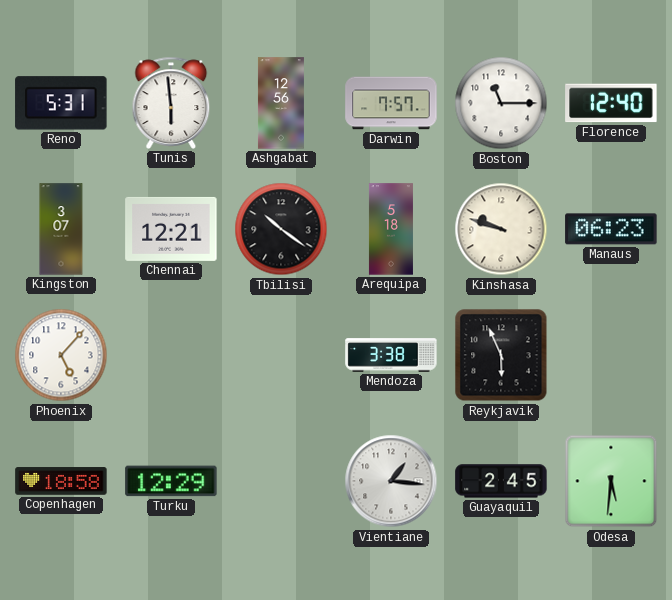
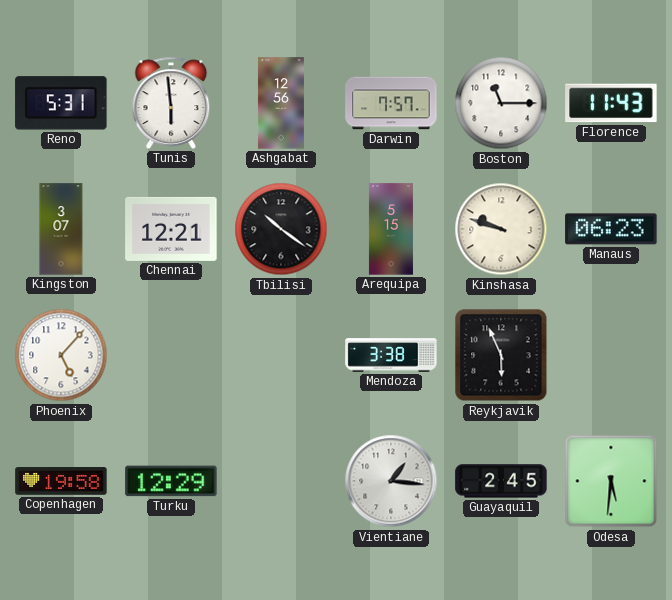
Florence: 12:40 -> 11:43 (611, 103)
Arequipa: 5:18 -> 5:15 (391, 229)
Copenhagen: 18:58 -> 19:58 (61, 481)
